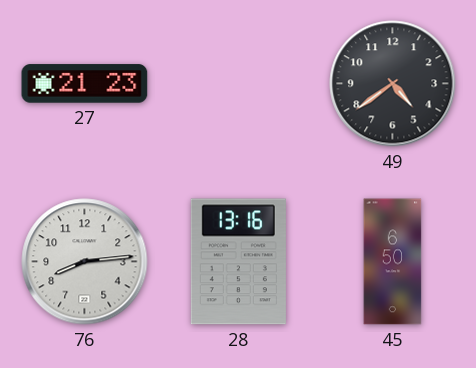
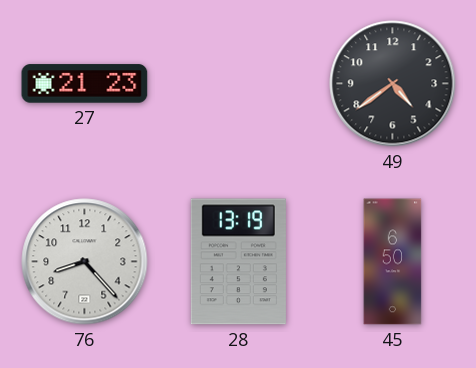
76: 8:14 -> 8:23 (85, 262)
28: 13:16 -> 13:19 (238, 262)
